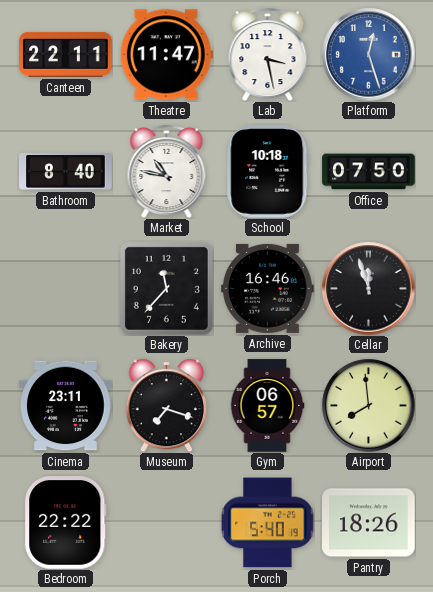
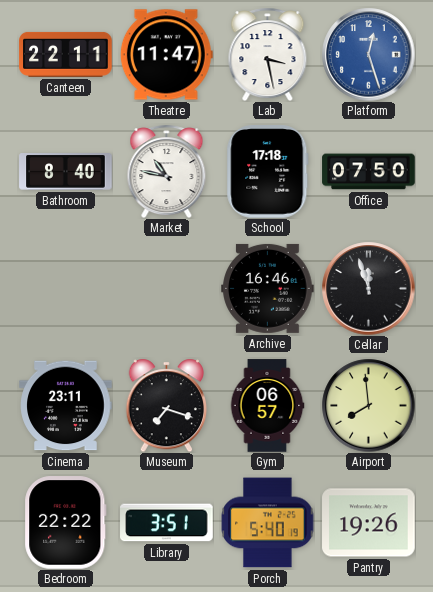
School: 10:18 -> 17:18 (268, 172)
Bakery: 11:37 -> none (166, 288)
Library: none -> 3:51 (167, 523)
Pantry: 18:26 -> 19:26 (369, 523)
